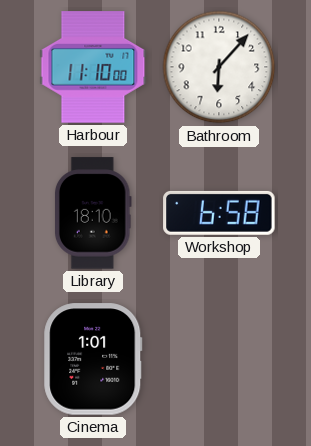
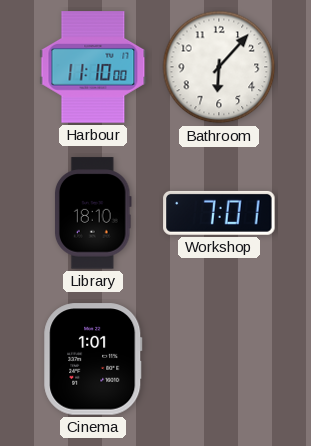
Workshop: 6:58 -> 7:01 (219, 213)
